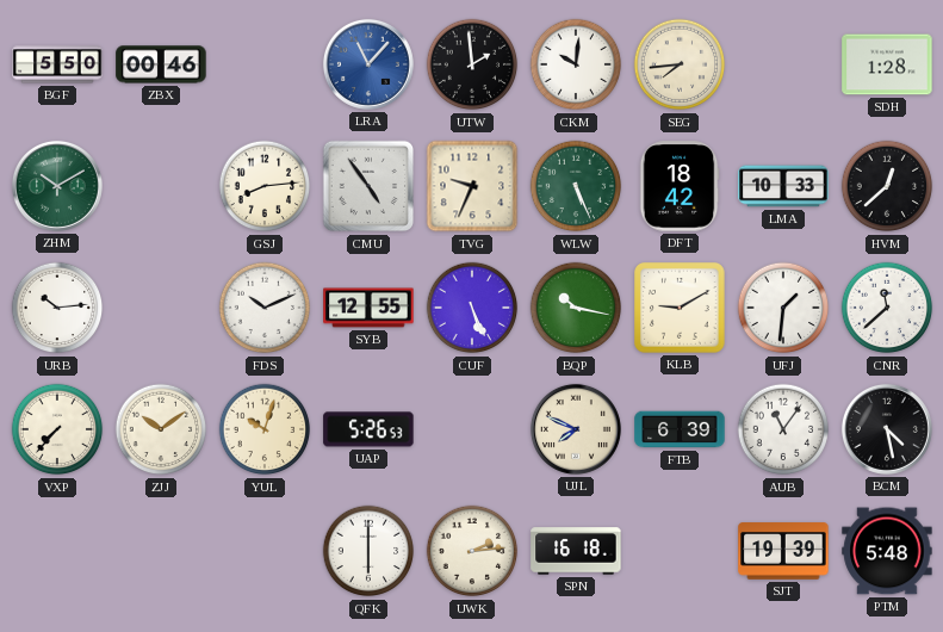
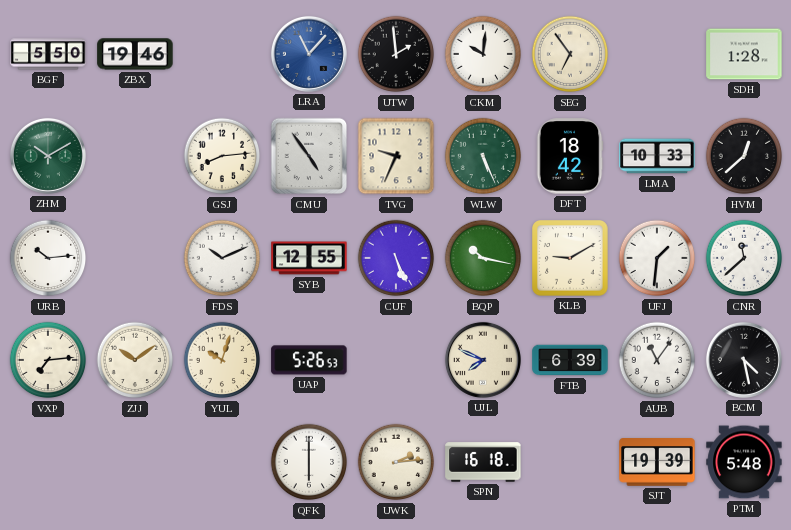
ZBX: 00:46 -> 19:46 (135, 54)
SEG: 7:44 -> 6:54 (570, 54)
VXP: 7:37 -> 7:14 (48, 360)
